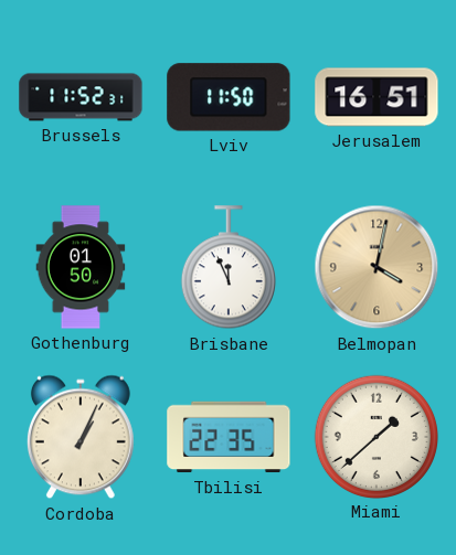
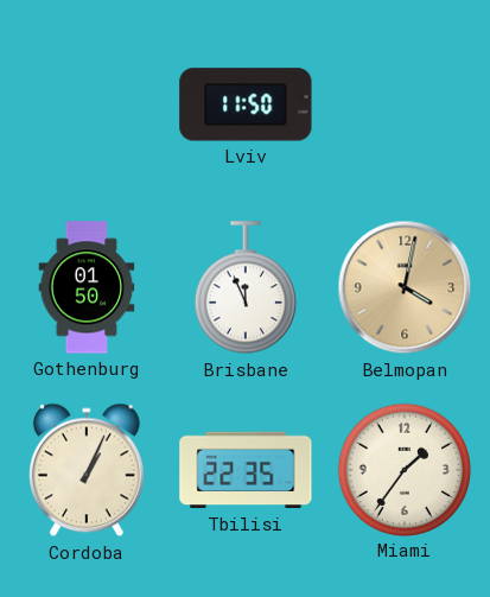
Brussels: 11:52 -> none (81, 97)
Jerusalem: 16:51 -> none (377, 97)
Miami: 1:38 -> 1:36 (403, 469)
